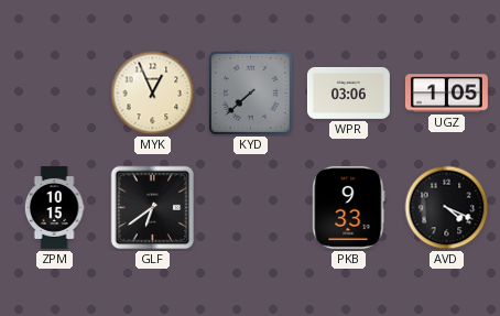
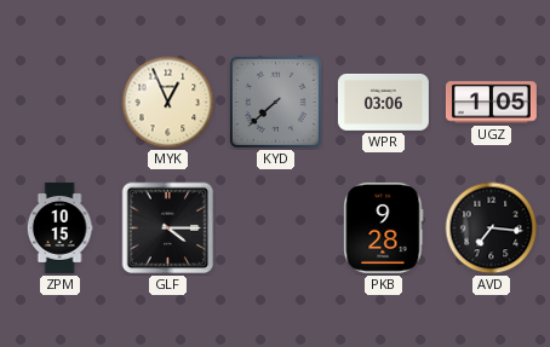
GLF: 6:39 -> 4:15 (168, 229)
PKB: 9:33 -> 9:28 (384, 227)
AVD: 4:19 -> 7:16 (492, 229)
